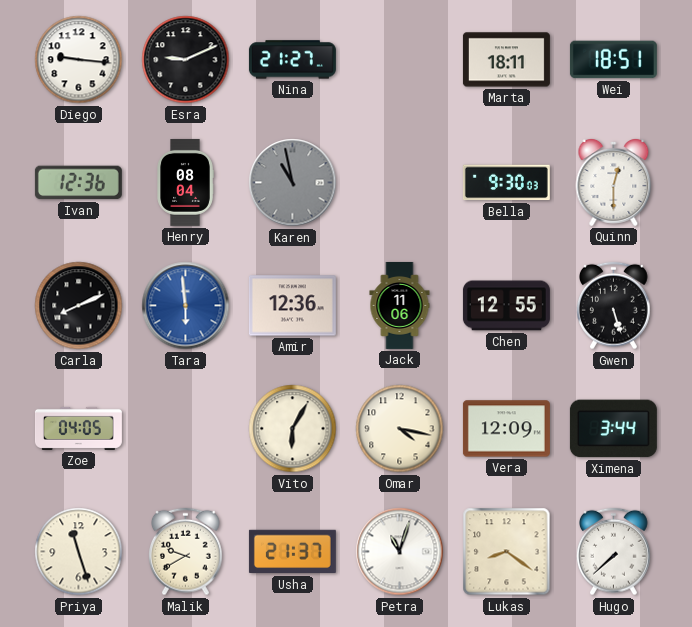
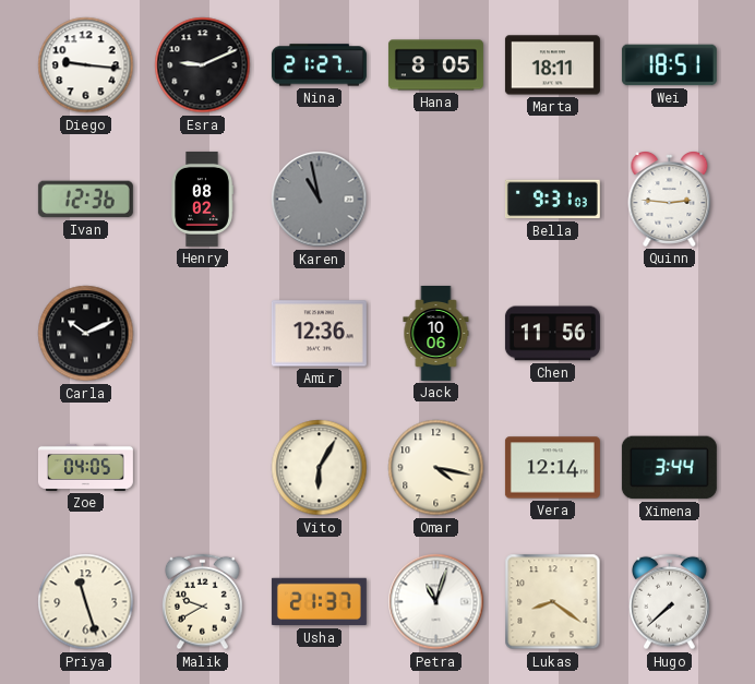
Hana: none -> 8:05 (435, 65)
Henry: 08:04 -> 08:02 (202, 199)
Bella: 9:30 -> 9:31 (552, 200)
Quinn: 12:30 -> 2:46 (670, 200)
Carla: 8:11 -> 10:11 (86, 334)
Tara: 5:59 -> none (186, 306)
Jack: 11:06 -> 10:06 (436, 333)
Chen: 12:55 -> 11:56 (552, 334)
Gwen: 5:27 -> none (614, 306)
Vera: 12:09 -> 12:14 (552, 468)
